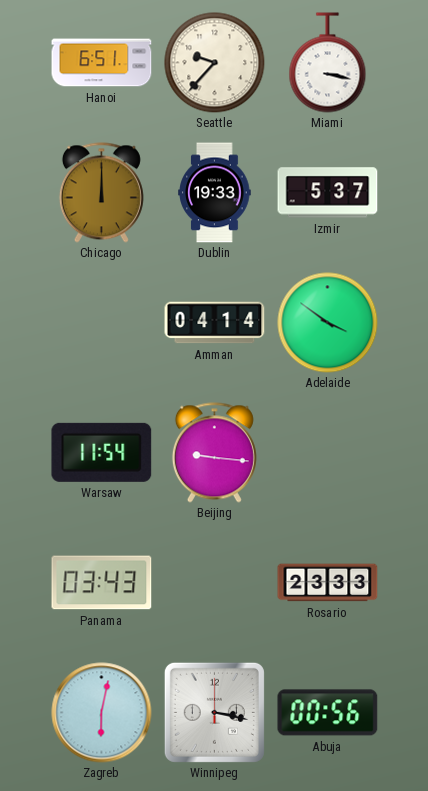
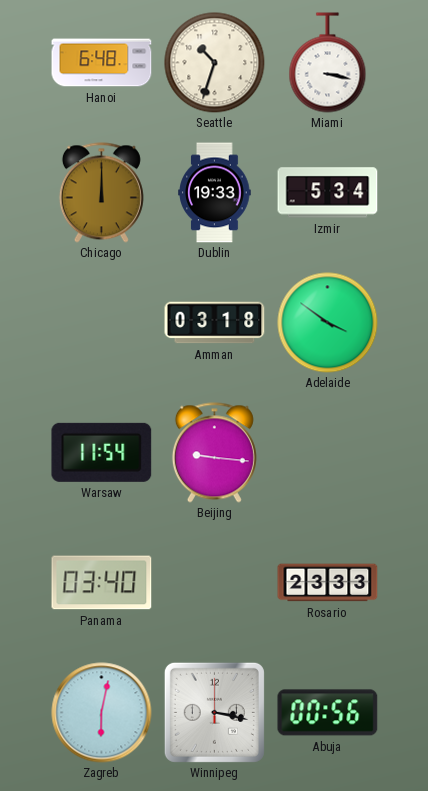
Hanoi: 6:51 -> 6:48 (102, 63)
Seattle: 9:37 -> 10:33 (215, 63)
Izmir: 5:37 -> 5:34 (328, 193)
Amman: 04:14 -> 03:18 (215, 323)
Panama: 03:43 -> 03:40 (102, 583)
